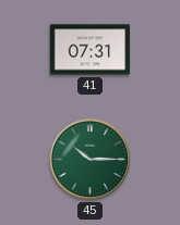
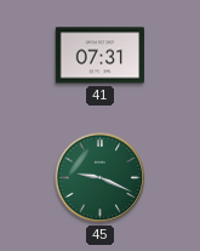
45: 10:15 -> 9:19 (101, 178)
